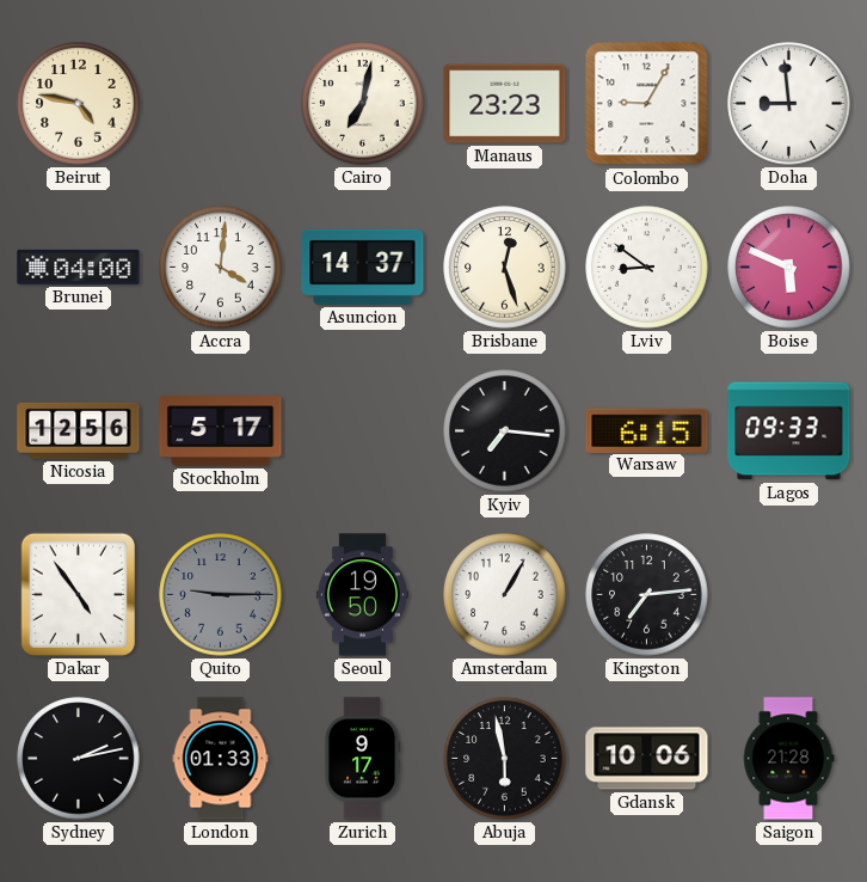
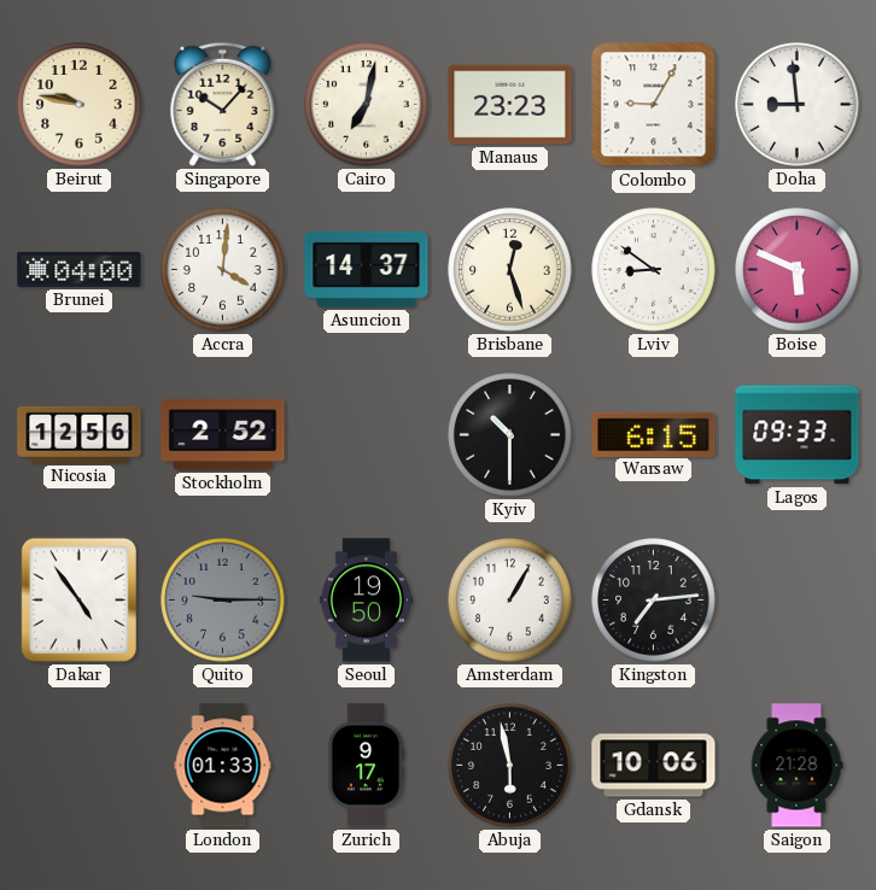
Beirut: 4:47 -> 9:47 (80, 105)
Singapore: none -> 10:07 (223, 104)
Stockholm: 5:17 -> 2:52 (223, 435)
Kyiv: 7:16 -> 10:30 (510, 435)
Sydney: 2:13 -> none (79, 759)
